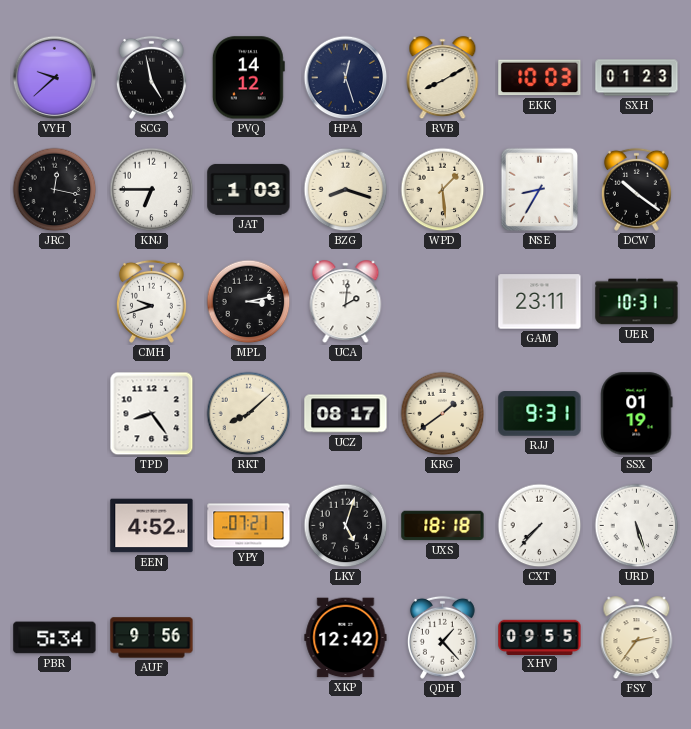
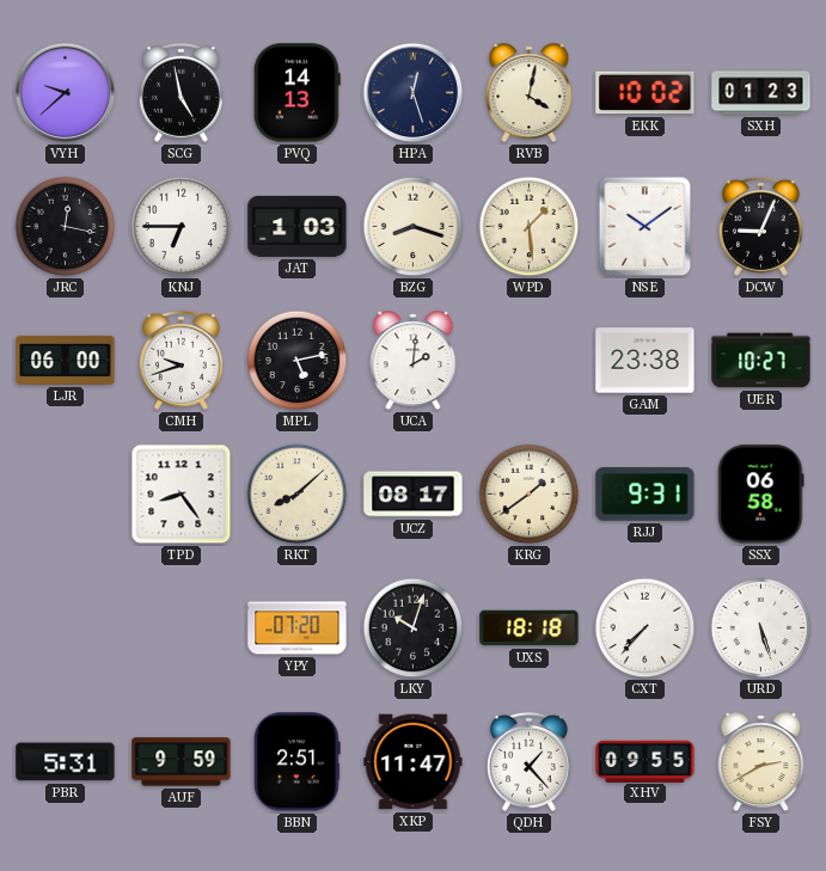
PVQ: 14:12 -> 14:13 (296, 93)
RVB: 8:10 -> 4:02 (530, 93)
EKK: 10:03 -> 10:02 (645, 93)
NSE: 8:35 -> 10:09 (645, 227)
DCW: 10:21 -> 9:04 (760, 226)
LJR: none -> 06:00 (66, 360)
MPL: 3:13 -> 5:13 (298, 361)
GAM: 23:11 -> 23:38 (645, 361)
UER: 10:31 -> 10:27 (761, 361)
SSX: 01:19 -> 06:58 (761, 495)
EEN: 4:52 -> none (152, 526)
YPY: 07:21 -> 07:20 (298, 628)
LKY: 5:03 -> 10:03 (414, 628)
PBR: 5:34 -> 5:31 (66, 762)
AUF: 9:56 -> 9:59 (182, 762)
BBN: none -> 2:51 (298, 762)
XKP: 12:42 -> 11:47 (414, 762)
FSY: 2:36 -> 2:40 (761, 762)
